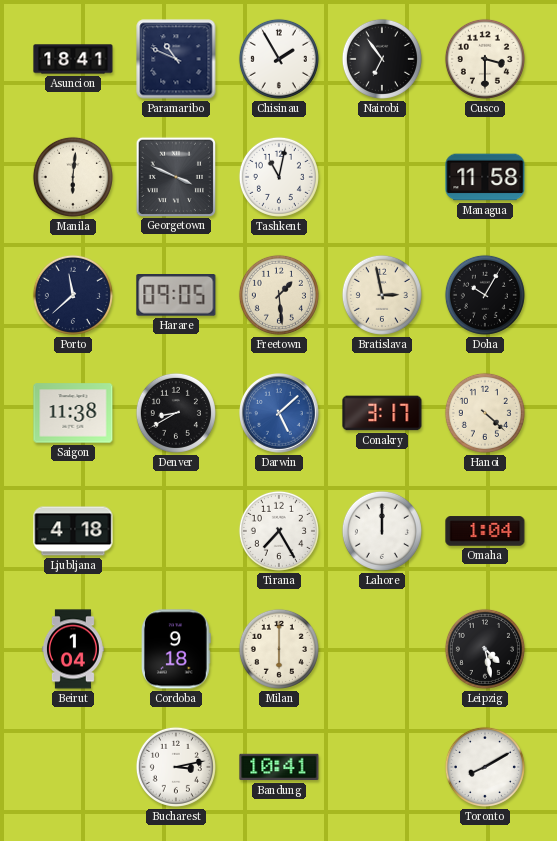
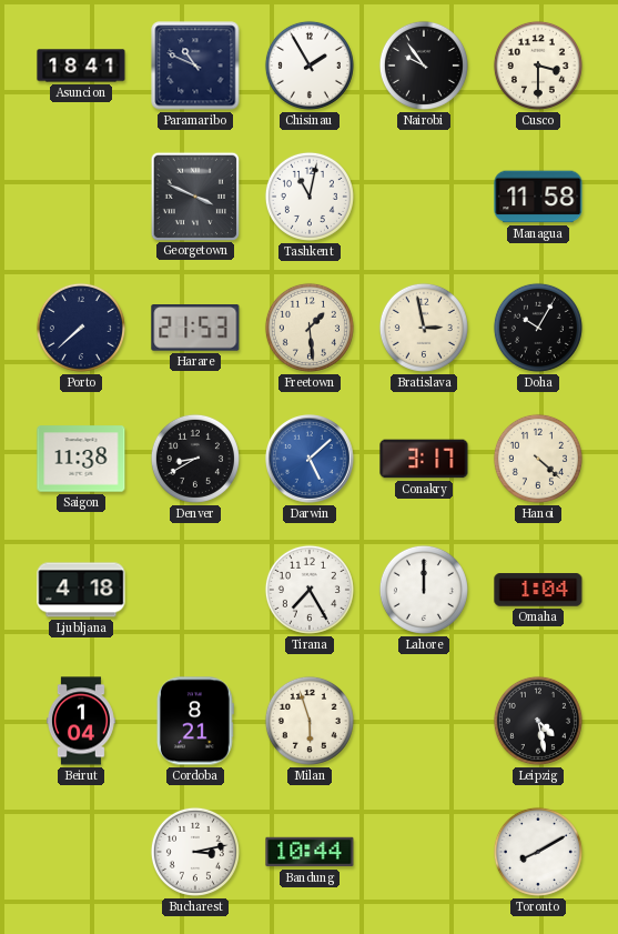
Nairobi: 6:54 -> 9:54 (424, 66)
Manila: 6:01 -> none (73, 177)
Porto: 11:38 -> 7:38 (81, 328)
Harare: 09:05 -> 21:53 (195, 329)
Cordoba: 9:18 -> 8:21 (195, 721)
Milan: 6:00 -> 5:57 (310, 721)
Bandung: 10:41 -> 10:44 (310, 852)
